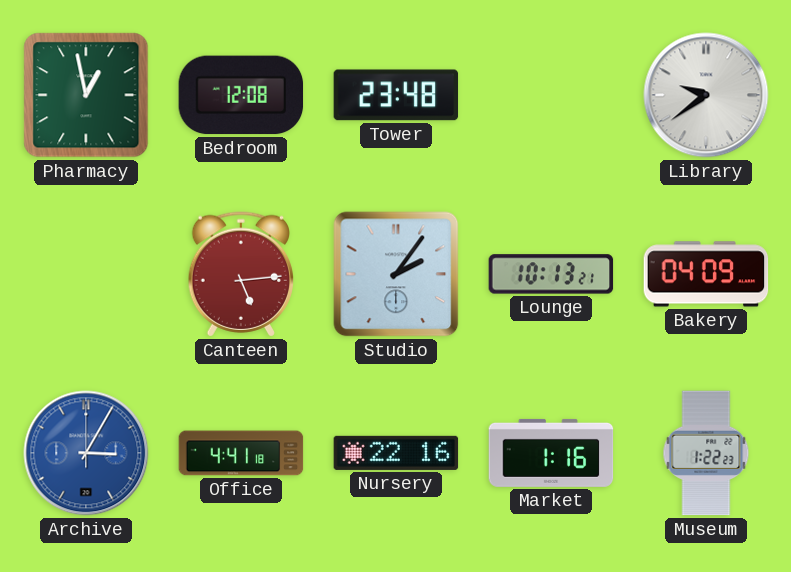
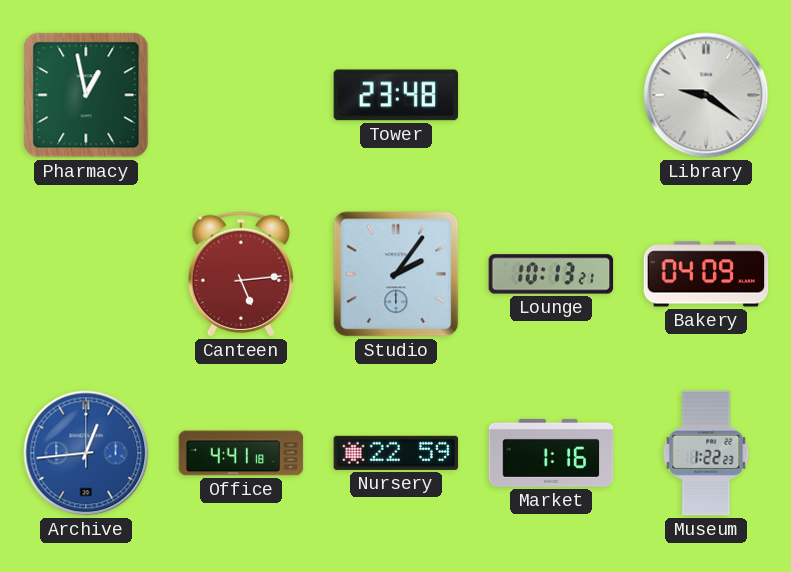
Bedroom: 12:08 -> none (241, 95)
Library: 9:39 -> 9:21 (706, 95)
Archive: 3:05 -> 12:44 (86, 453)
Nursery: 22:16 -> 22:59 (396, 453)
